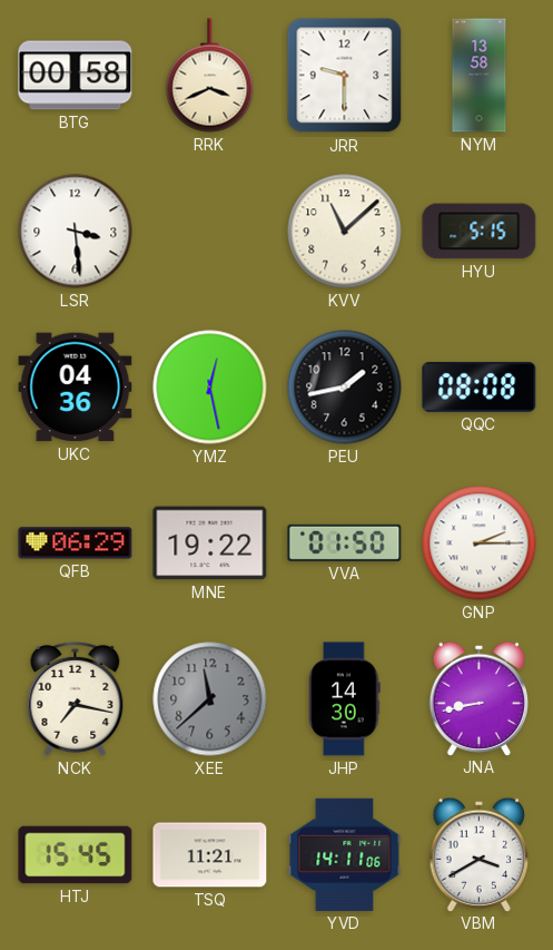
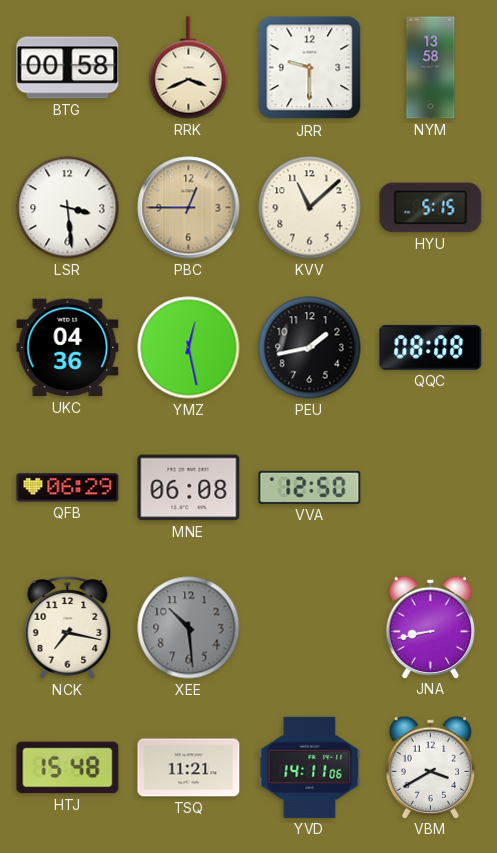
PBC: none -> 12:45 (189, 208)
MNE: 19:22 -> 06:08 (189, 488)
VVA: 01:50 -> 12:50 (310, 487)
GNP: 2:15 -> none (480, 543)
XEE: 11:38 -> 10:29 (189, 628)
JHP: 14:30 -> none (345, 699)
HTJ: 15:45 -> 15:48 (68, 768)
